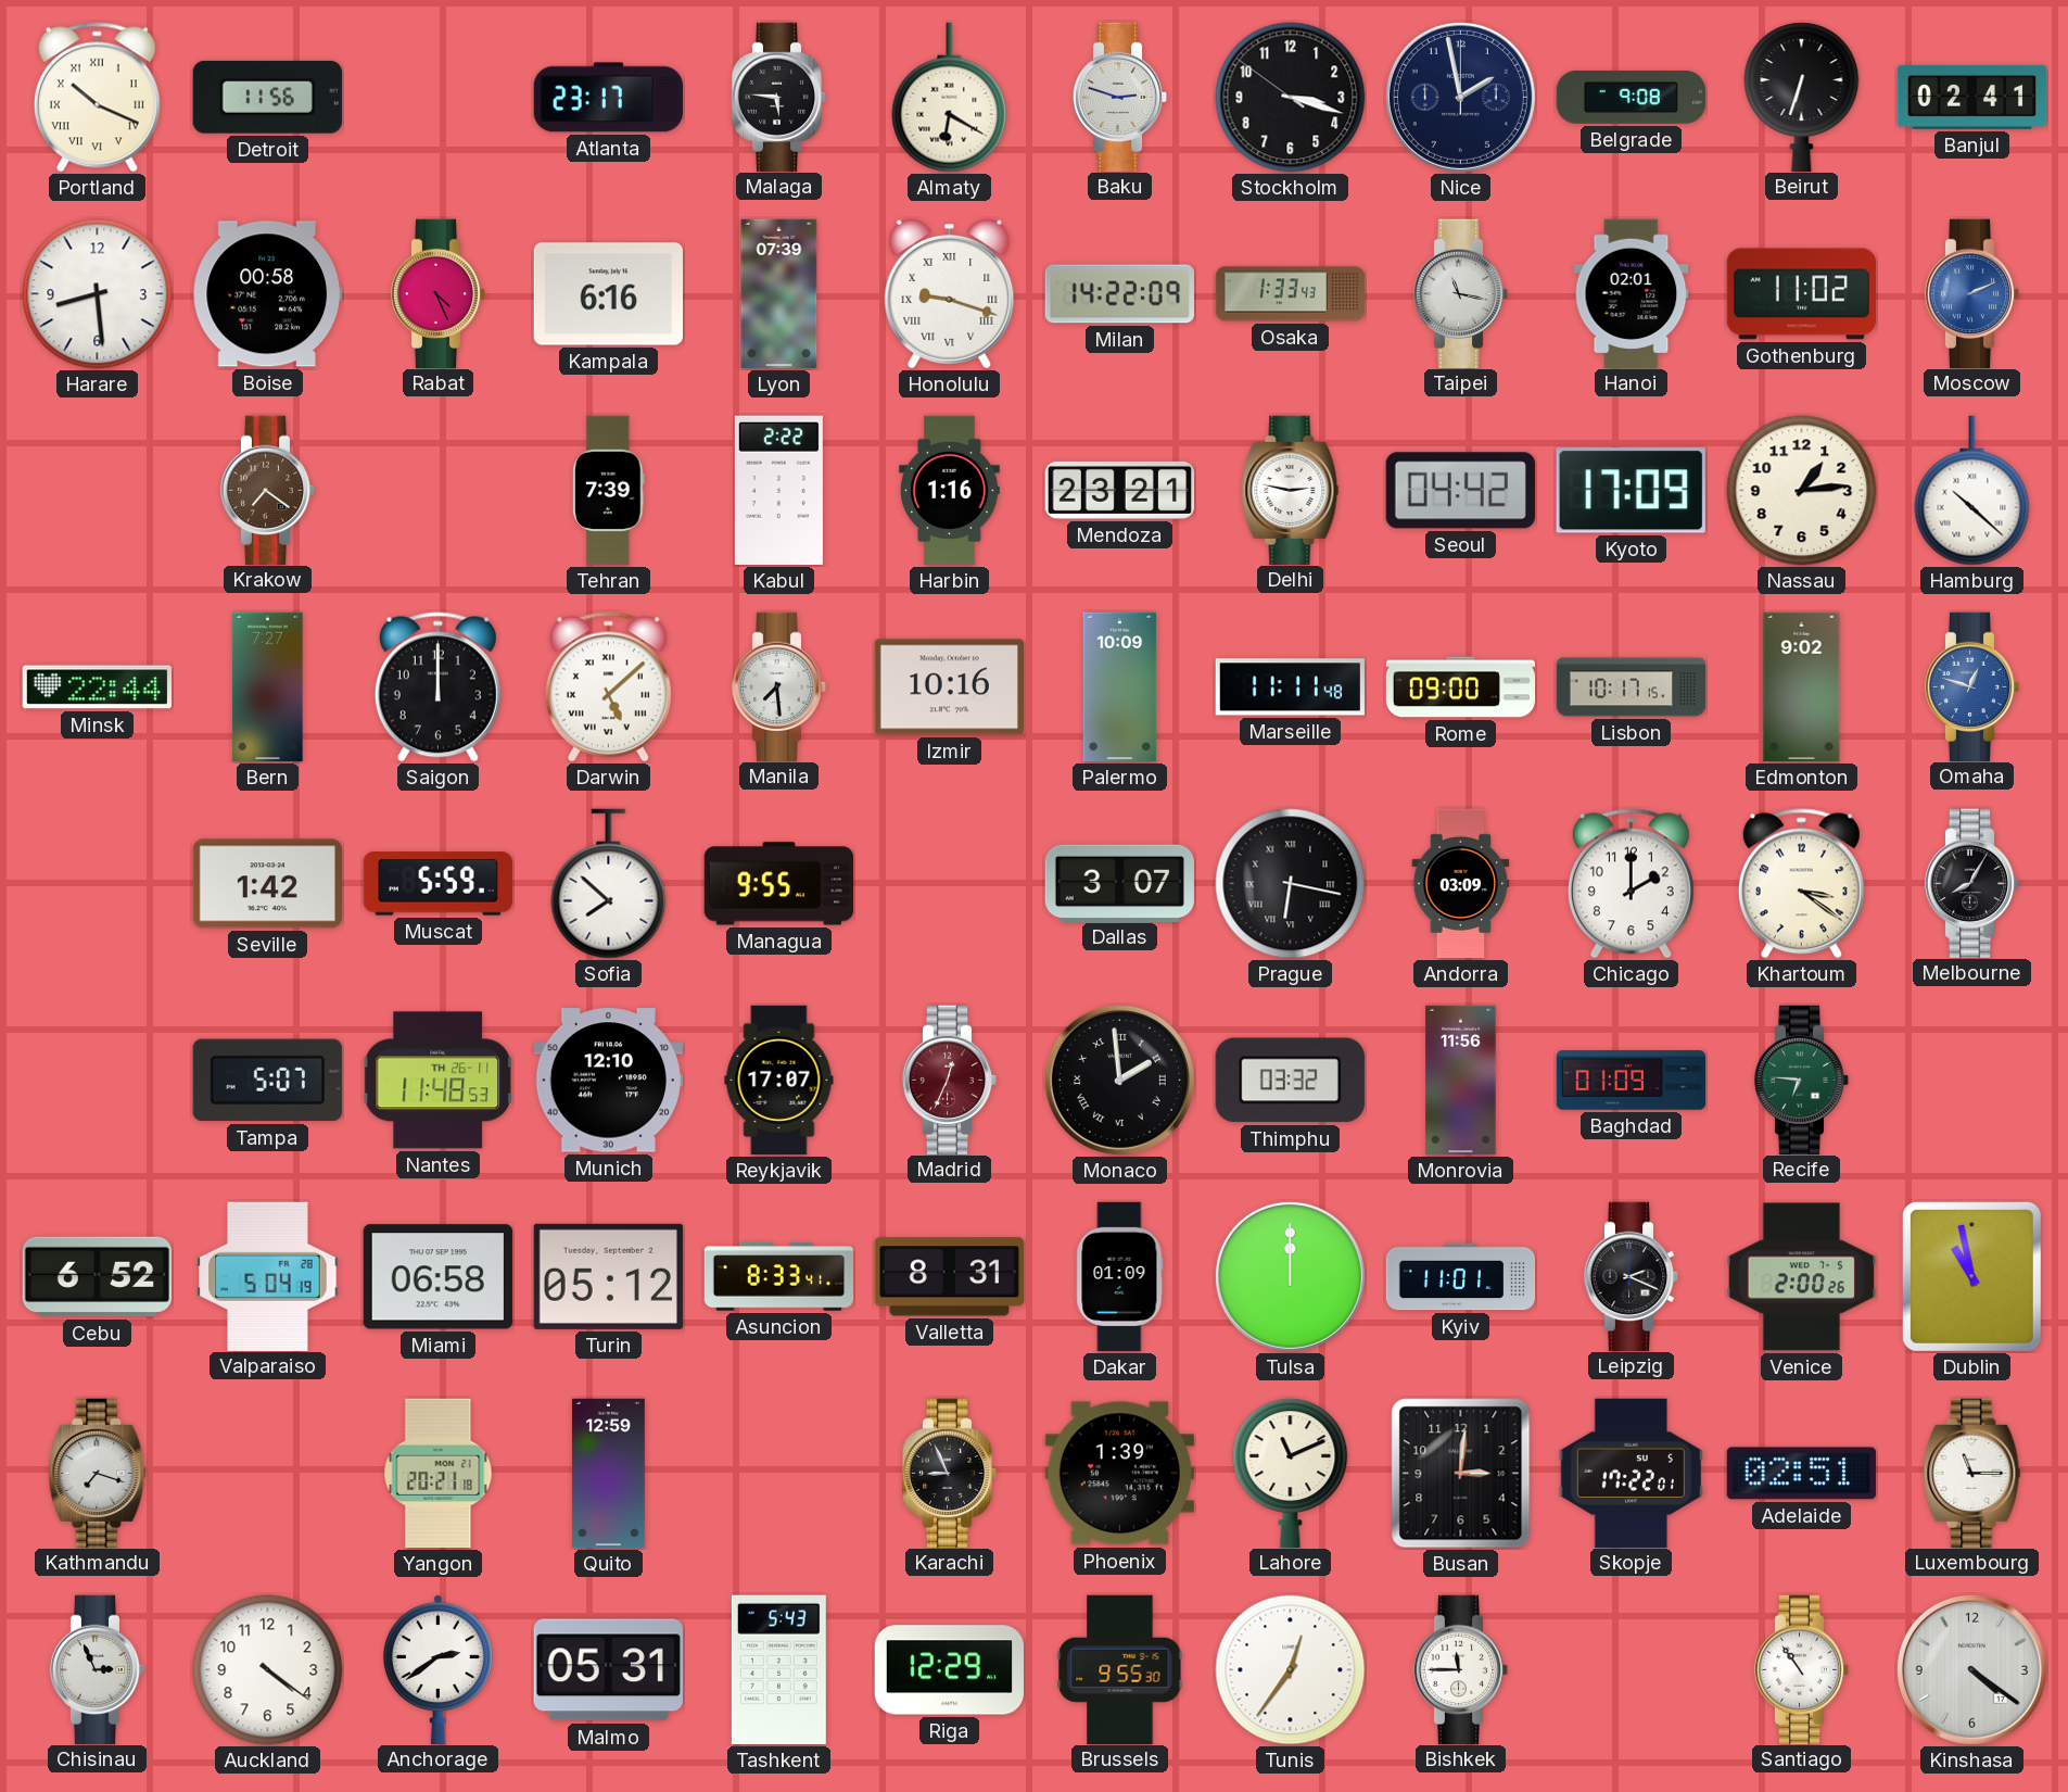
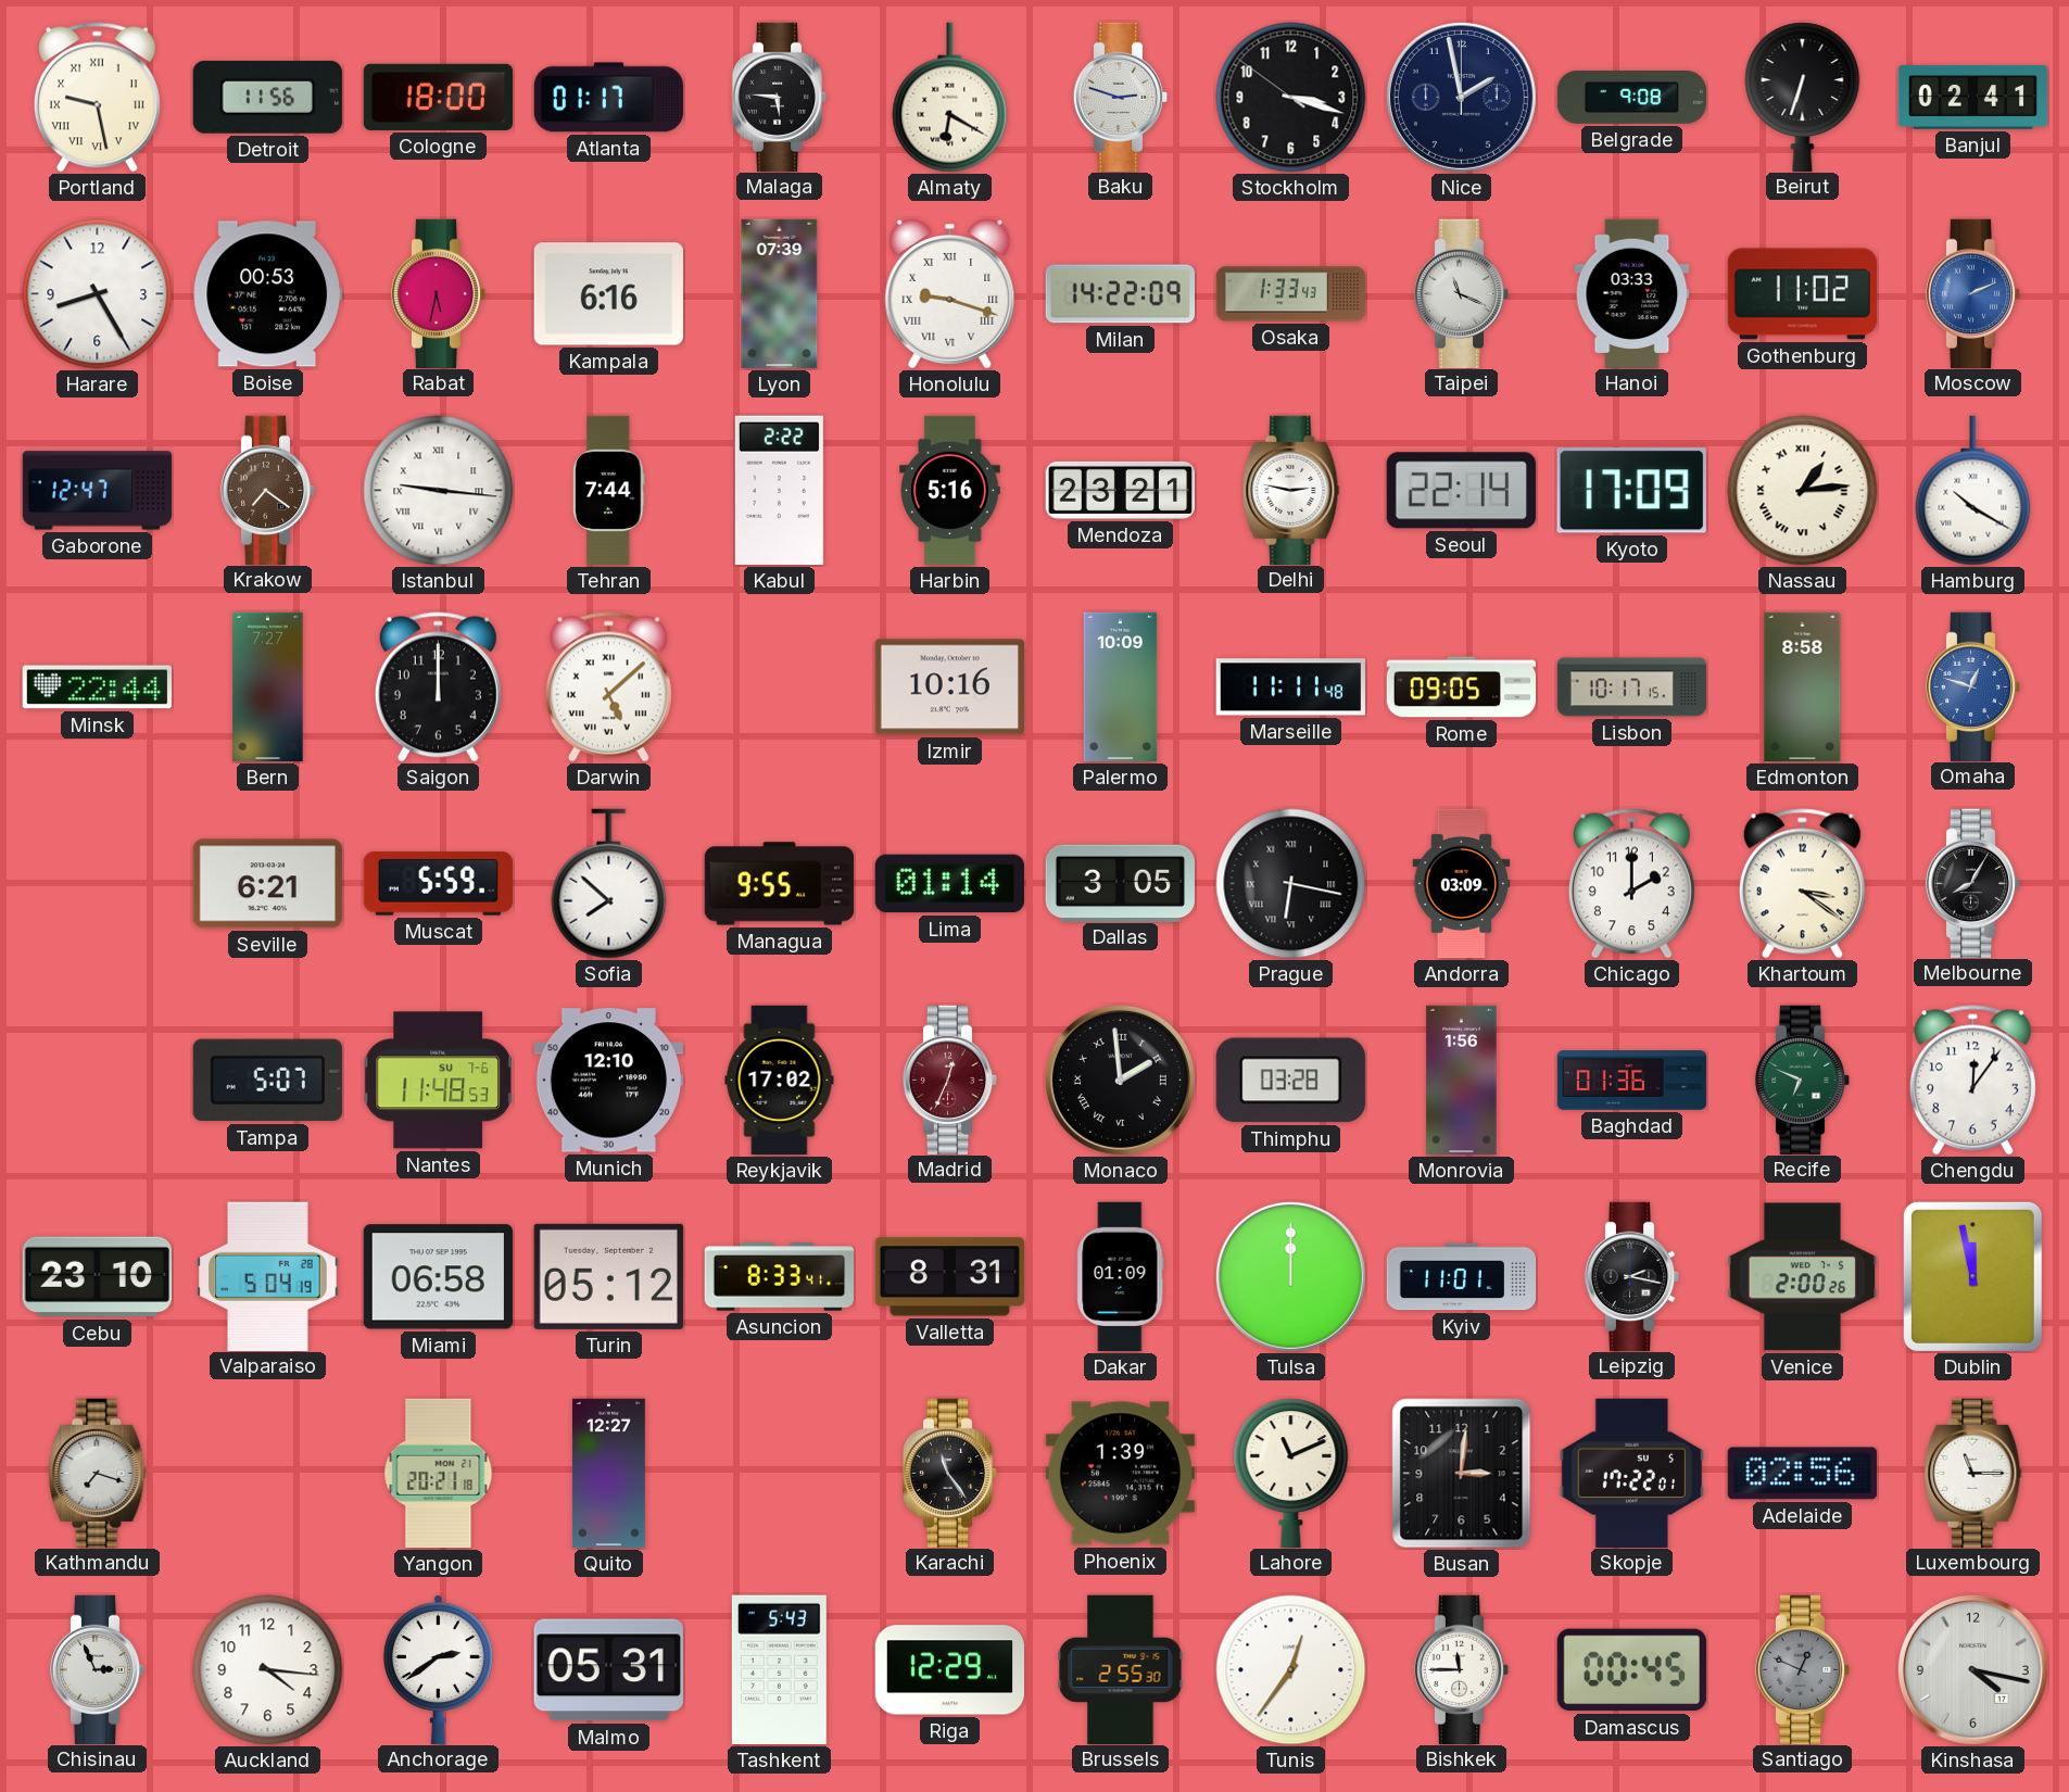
Portland: 10:19 -> 9:28 (97, 98)
Cologne: none -> 18:00 (438, 97)
Atlanta: 23:17 -> 01:17 (608, 98)
Harare: 8:29 -> 8:25 (98, 294)
Boise: 00:58 -> 00:53 (267, 294)
Rabat: 4:26 -> 5:32 (439, 293)
Taipei: 11:17 -> 11:19 (1462, 293)
Hanoi: 02:01 -> 03:33 (1632, 293)
Gaborone: none -> 12:47 (98, 491)
Istanbul: none -> 9:16 (439, 491)
Tehran: 7:39 -> 7:44 (609, 491)
Harbin: 1:16 -> 5:16 (950, 491)
Seoul: 04:42 -> 22:14 (1461, 491)
Nassau numerals: Arabic -> Roman (1803, 491)
Hamburg: 10:22 -> 10:20 (1973, 491)
Manila: 7:29 -> none (779, 686)
Rome: 09:00 -> 09:05 (1462, 687)
Edmonton: 9:02 -> 8:58 (1803, 687)
Seville: 1:42 -> 6:21 (267, 884)
Lima: none -> 01:14 (949, 884)
Dallas: 3:07 -> 3:05 (1120, 883)
Nantes date: TH 26-11 -> SU 7-6 (438, 1081)
Reykjavik: 17:07 -> 17:02 (780, 1081)
Thimphu: 03:32 -> 03:28 (1290, 1081)
Monrovia: 11:56 -> 1:56 (1462, 1081)
Baghdad: 01:09 -> 01:36 (1632, 1081)
Recife: 6:46 -> 6:49 (1803, 1080)
Chengdu: none -> 12:06 (1972, 1081)
Cebu: 6:52 -> 23:10 (97, 1277)
Leipzig: 2:19 -> 2:17 (1632, 1276)
Dublin: 10:58 -> 11:58 (1972, 1276)
Quito: 12:59 -> 12:27 (608, 1474)
Karachi: 8:56 -> 11:24 (950, 1473)
Adelaide: 02:51 -> 02:56 (1802, 1474)
Auckland: 4:21 -> 4:16 (268, 1670)
Brussels: 9:55 -> 2:55 (1121, 1669)
Damascus: none -> 00:45 (1631, 1670)
Santiago: 10:54 -> 12:49 (1803, 1669)
Santiago dial: white -> grey (1803, 1669)
Kinshasa: 4:21 -> 4:17 (1972, 1669)
